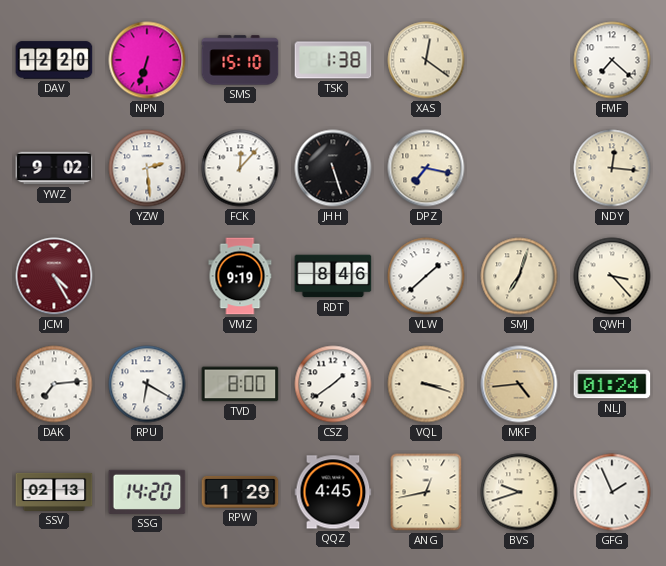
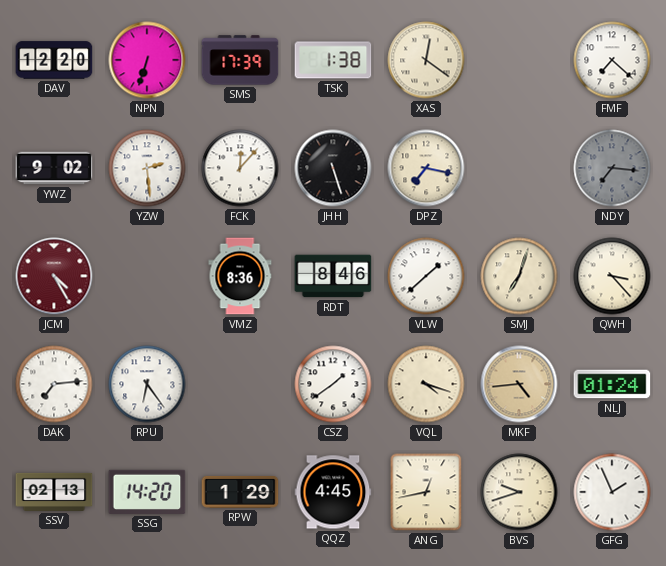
SMS: 15:10 -> 17:39 (240, 60)
NDY: 12:16 -> 7:16 (612, 168)
NDY dial: cream -> grey (612, 168)
VMZ: 9:19 -> 8:36 (240, 276)
RPU: 6:20 -> 6:24 (147, 384)
TVD: 8:00 -> none (240, 384)
VQL: 3:18 -> 4:18 (426, 384)
